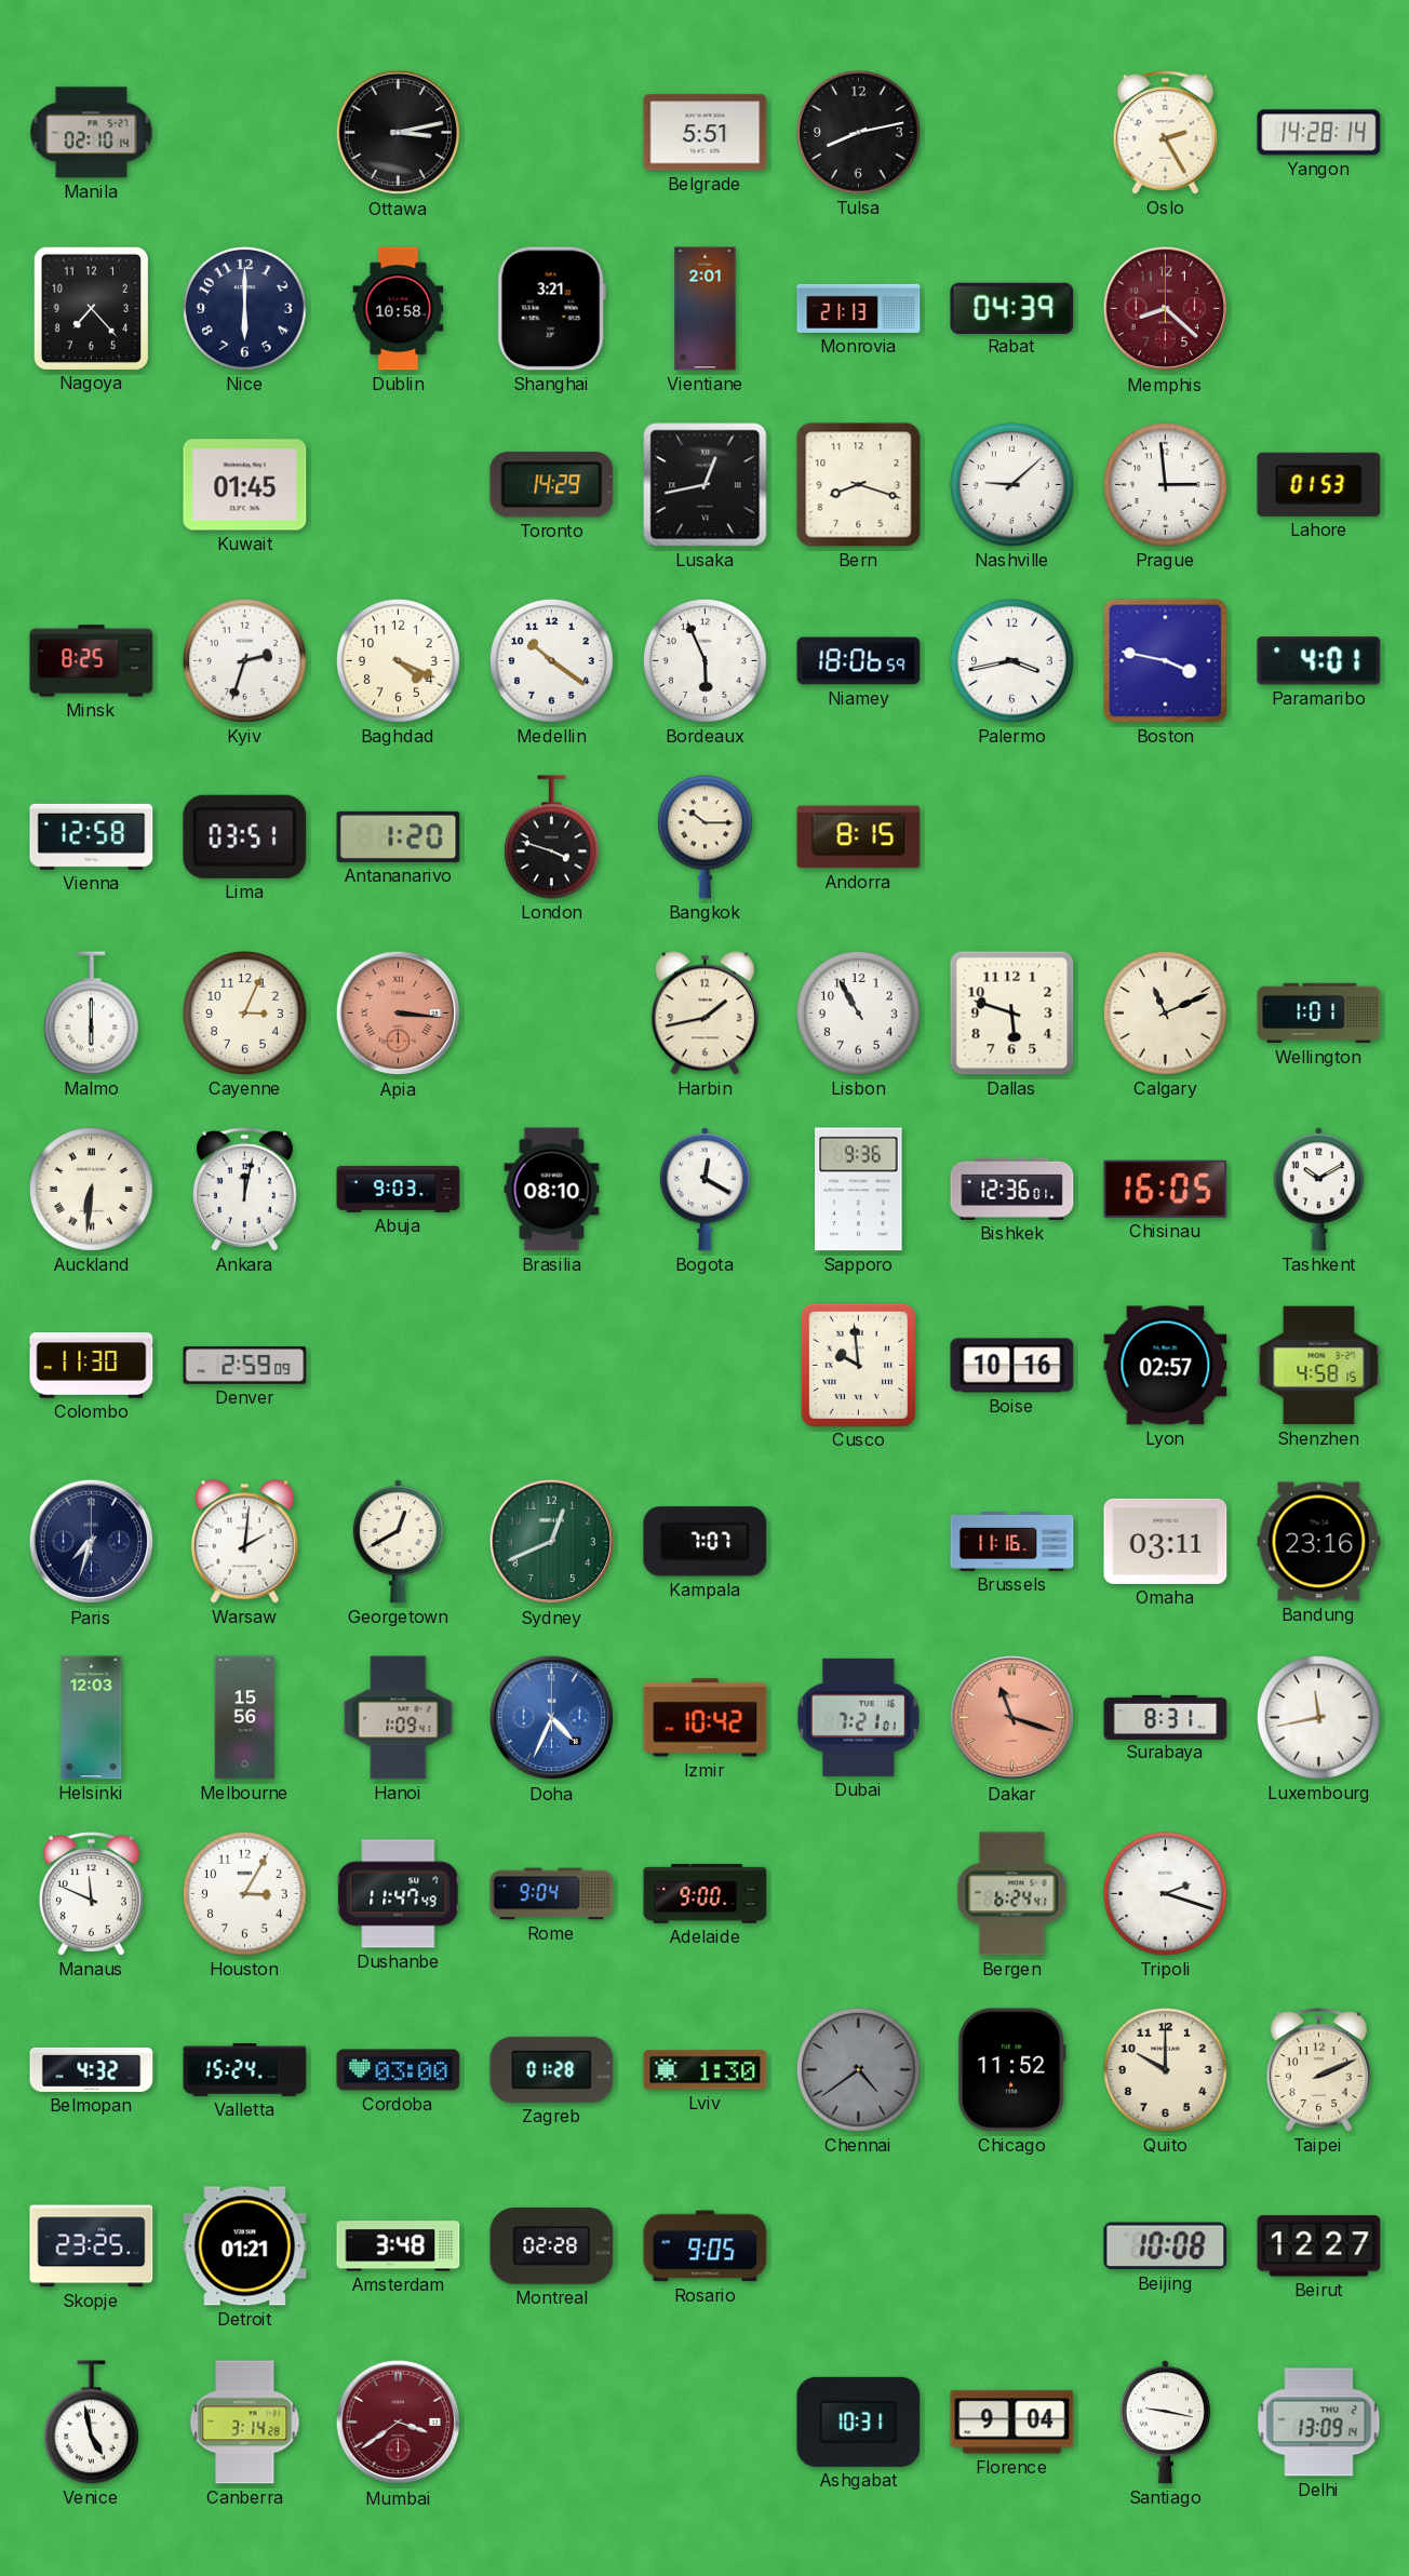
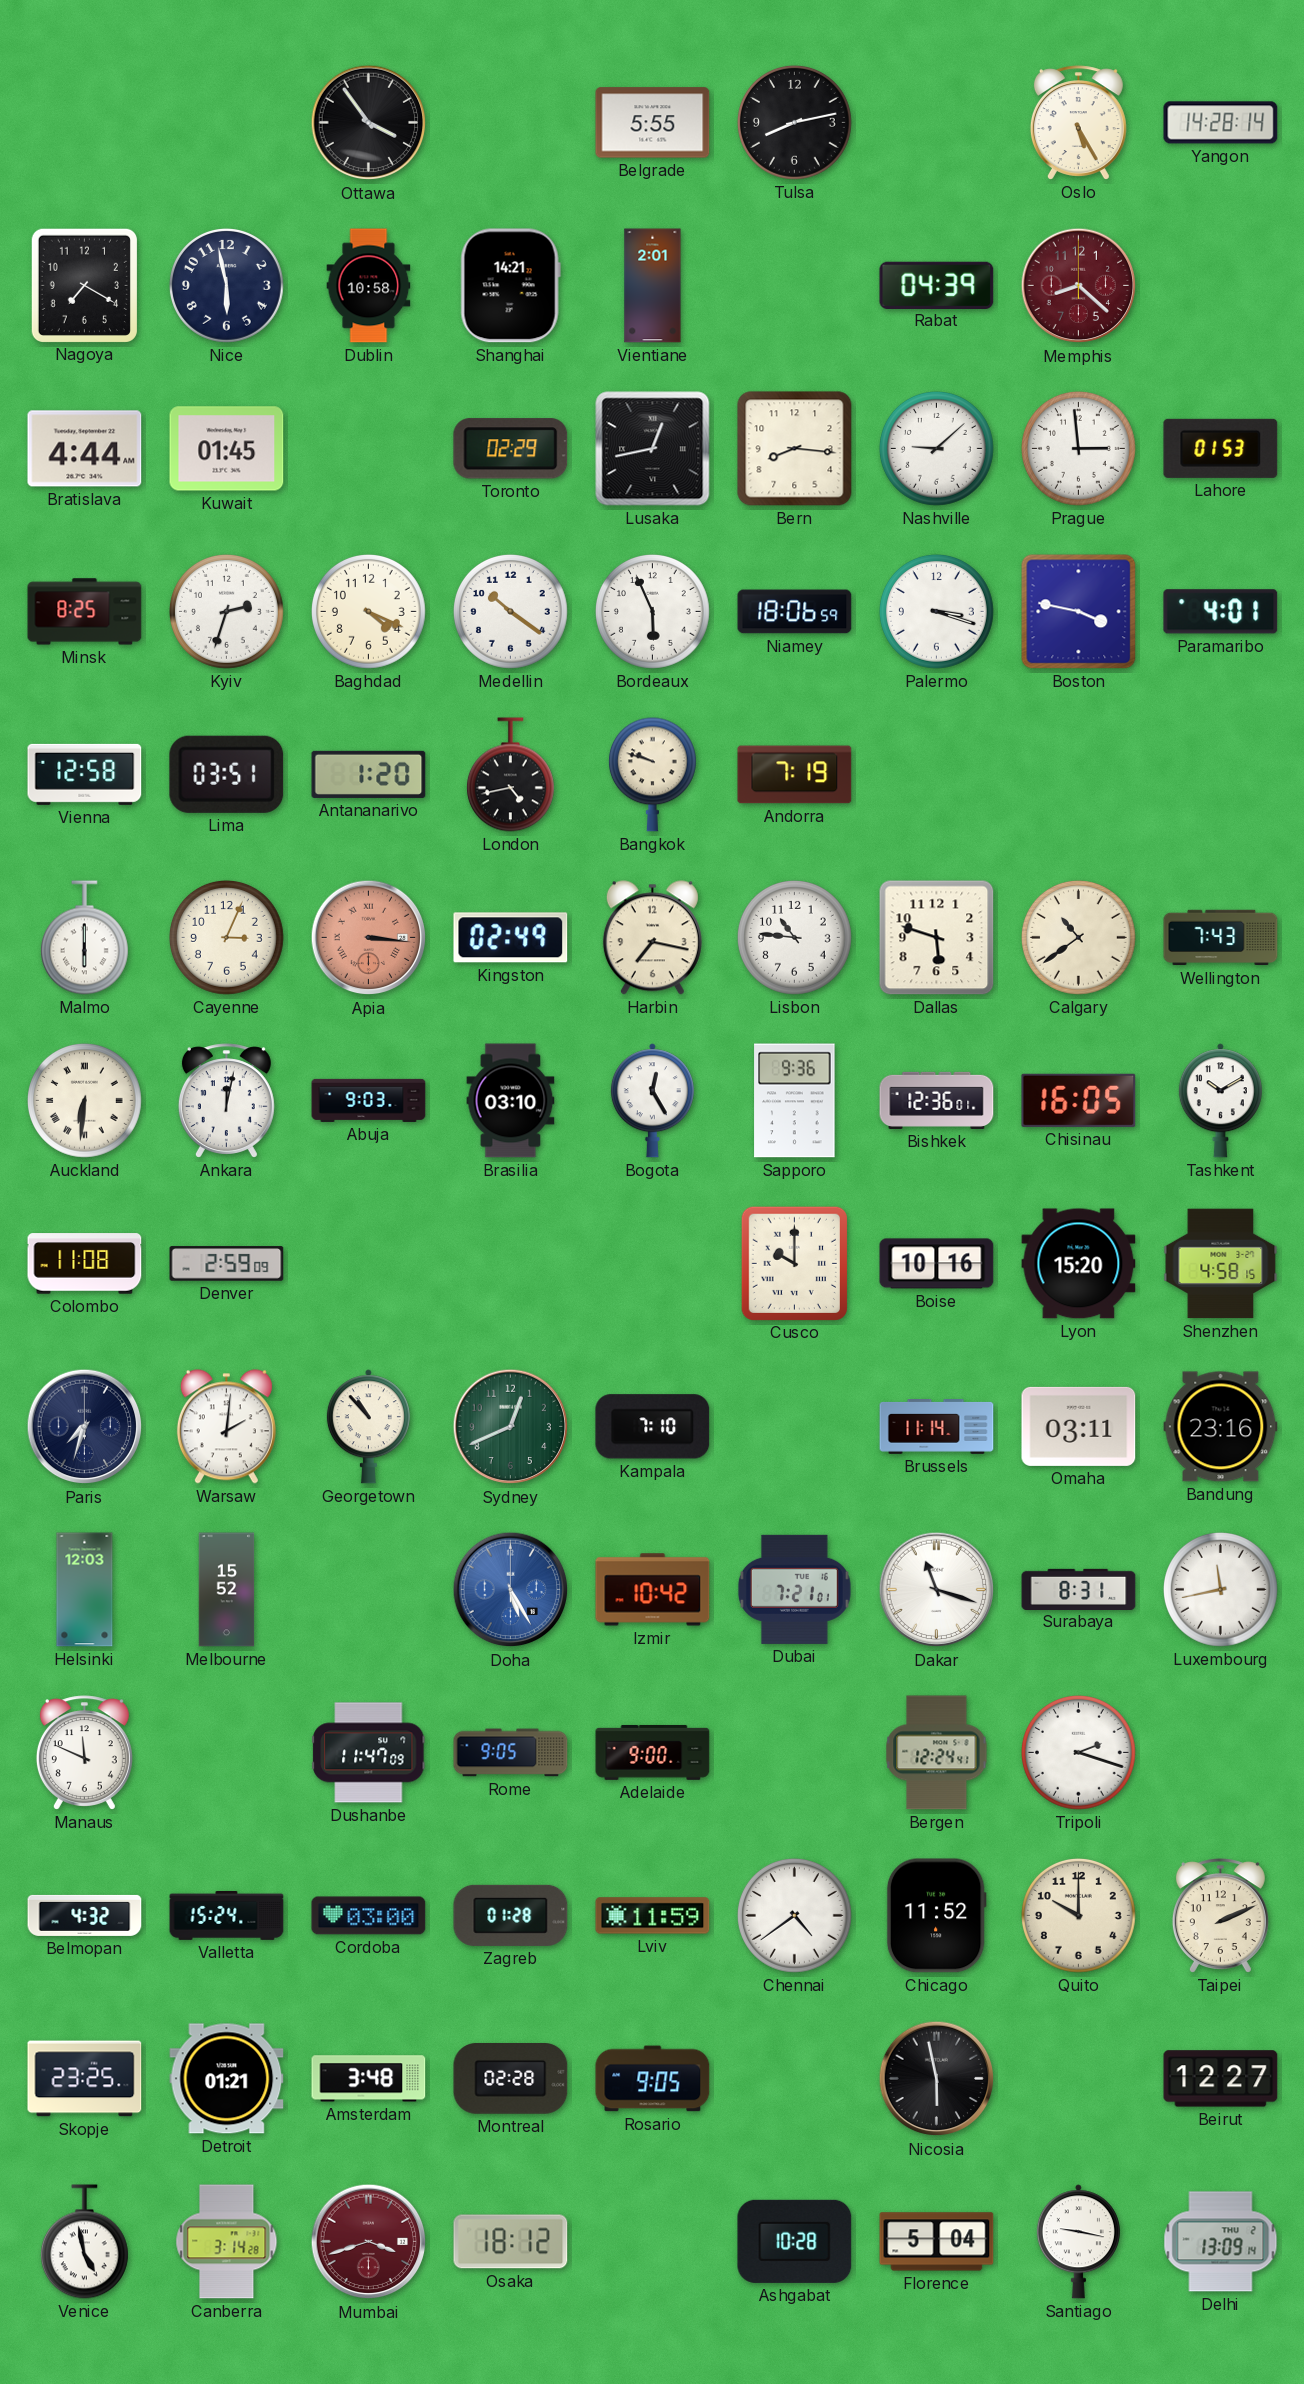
Manila: 02:10 -> none (92, 133)
Ottawa: 3:13 -> 3:54 (369, 123)
Belgrade: 5:51 -> 5:55 (653, 123)
Oslo: 2:25 -> 5:25 (1078, 123)
Nagoya: 7:23 -> 7:20 (84, 285)
Nice: 6:00 -> 5:58 (226, 285)
Shanghai: 3:21 -> 14:21 (510, 286)
Monrovia: 21:13 -> none (859, 308)
Bratislava: none -> 4:44 (85, 449)
Toronto: 14:29 -> 02:29 (511, 449)
Bern: 8:18 -> 8:16 (795, 449)
Palermo: 3:43 -> 3:18 (936, 611)
London: 3:48 -> 4:43 (510, 775)
Bangkok: 10:15 -> 9:48 (652, 775)
Andorra: 8:15 -> 7:19 (795, 775)
Kingston: none -> 02:49 (511, 938)
Harbin: 1:43 -> 7:17 (652, 938)
Lisbon: 10:55 -> 10:46 (794, 937)
Calgary: 11:11 -> 10:39 (1078, 937)
Wellington: 1:01 -> 7:43 (1221, 938)
Brasilia: 08:10 -> 03:10 (511, 1101)
Bogota: 12:20 -> 12:25 (652, 1101)
Colombo: 11:30 -> 11:08 (85, 1264)
Cusco: 9:59 -> 10:00 (794, 1263)
Lyon: 02:57 -> 15:20 (1079, 1264)
Georgetown: 12:40 -> 10:53 (368, 1427)
Kampala: 7:07 -> 7:10 (653, 1427)
Brussels: 11:16 -> 11:14 (937, 1427)
Melbourne: 15:56 -> 15:52 (227, 1590)
Hanoi: 1:09 -> none (399, 1718)
Doha: 4:34 -> 5:25 (511, 1590)
Dakar dial: salmon -> white (937, 1590)
Houston: 3:05 -> none (244, 1893)
Dushanbe: 11:47:49 -> 11:47:09 (369, 1753)
Rome: 9:04 -> 9:05 (511, 1753)
Bergen: 6:24 -> 12:24 (937, 1753)
Lviv: 1:30 -> 11:59 (653, 1916)
Chennai dial: grey -> white (794, 1915)
Nicosia: none -> 5:58 (937, 2079)
Beijing: 10:08 -> none (1166, 2246)
Mumbai: 3:39 -> 3:42 (369, 2242)
Osaka: none -> 18:12 (511, 2242)
Ashgabat: 10:31 -> 10:28 (795, 2241)
Florence: 9:04 -> 5:04 (937, 2242)
